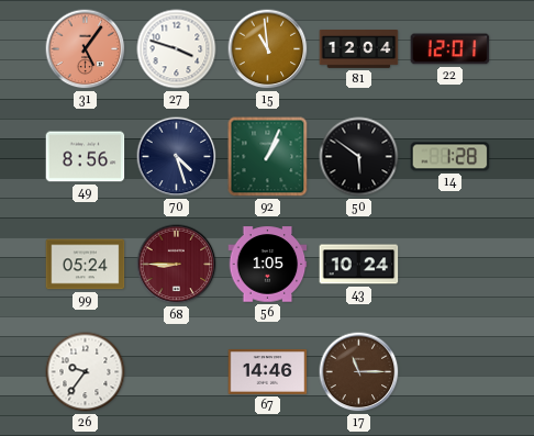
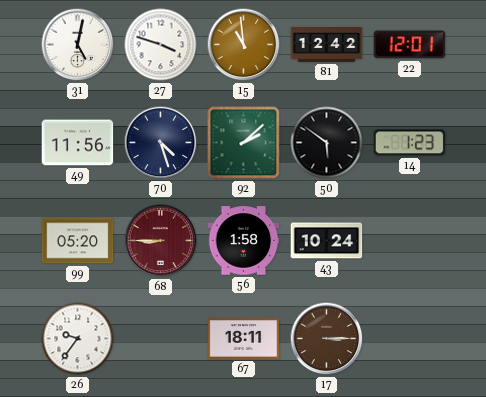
31: 5:06 -> 5:02 (78, 45)
31 dial: salmon -> white (78, 45)
81: 12:04 -> 12:42 (327, 45)
49: 8:56 -> 11:56 (78, 143)
92: 1:04 -> 2:08 (244, 143)
14: 1:28 -> 1:23 (410, 143)
99: 05:24 -> 05:20 (78, 241)
56: 1:05 -> 1:58 (244, 241)
67: 14:46 -> 18:11 (244, 339)
17: 11:15 -> 3:15 (327, 339)
